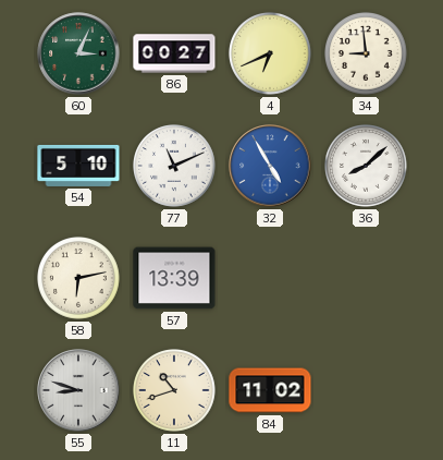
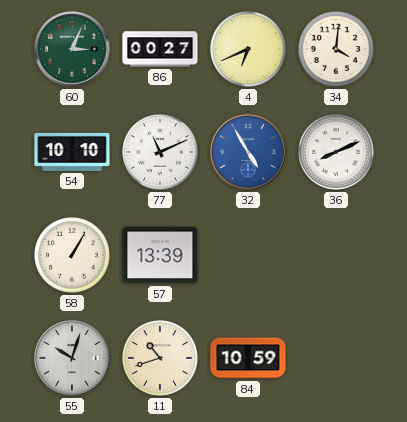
34: 8:59 -> 4:01 (337, 50)
54: 5:10 -> 10:10 (72, 152)
36: 8:08 -> 8:11 (337, 153)
58: 6:13 -> 1:05 (73, 256)
55: 8:48 -> 10:03 (72, 358)
84: 11:02 -> 10:59 (248, 358)
